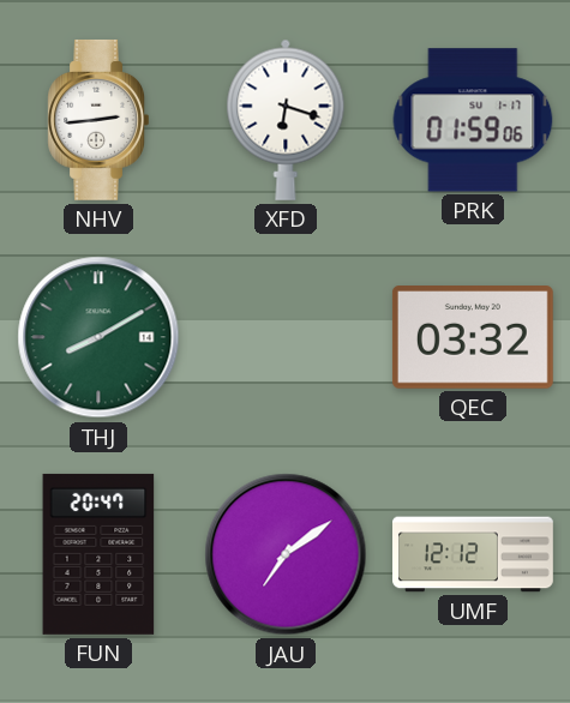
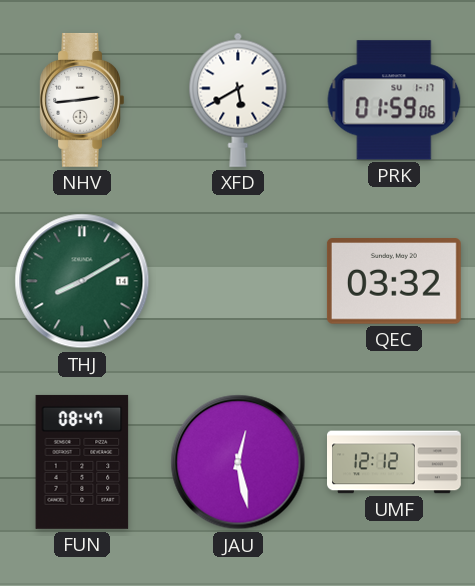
XFD: 6:18 -> 5:40 (238, 100)
FUN: 20:47 -> 08:47 (82, 462)
JAU: 7:09 -> 12:28 (238, 462)
